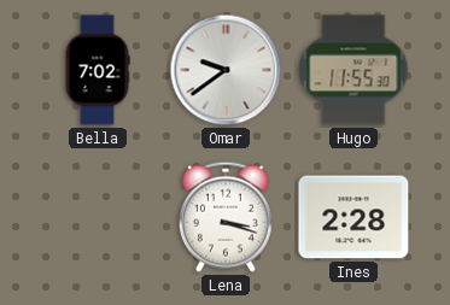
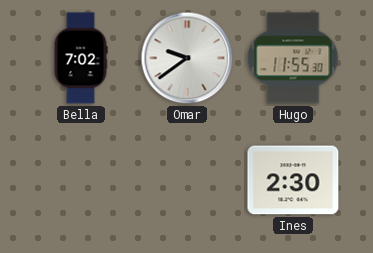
Lena: 3:18 -> none (226, 217)
Ines: 2:28 -> 2:30 (293, 180)
